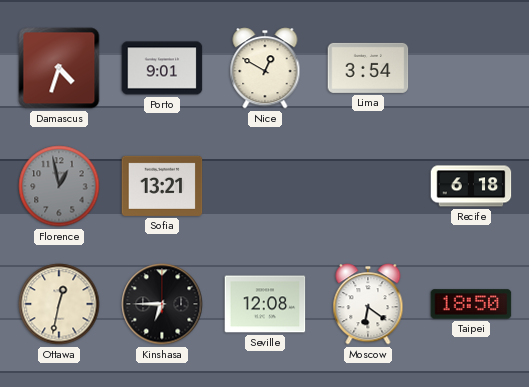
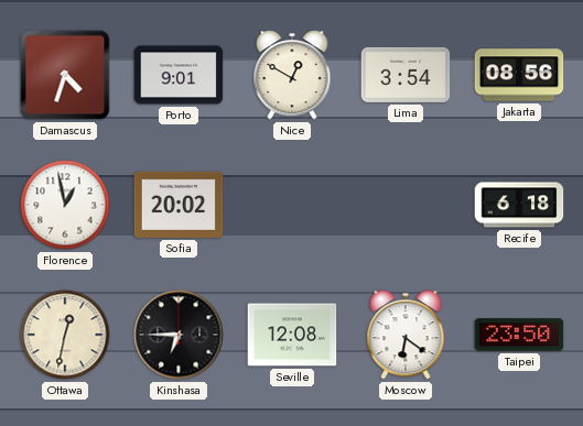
Jakarta: none -> 08:56 (519, 75)
Florence dial: grey -> white (65, 205)
Sofia: 13:21 -> 20:02 (179, 205)
Taipei: 18:50 -> 23:50 (519, 335)
